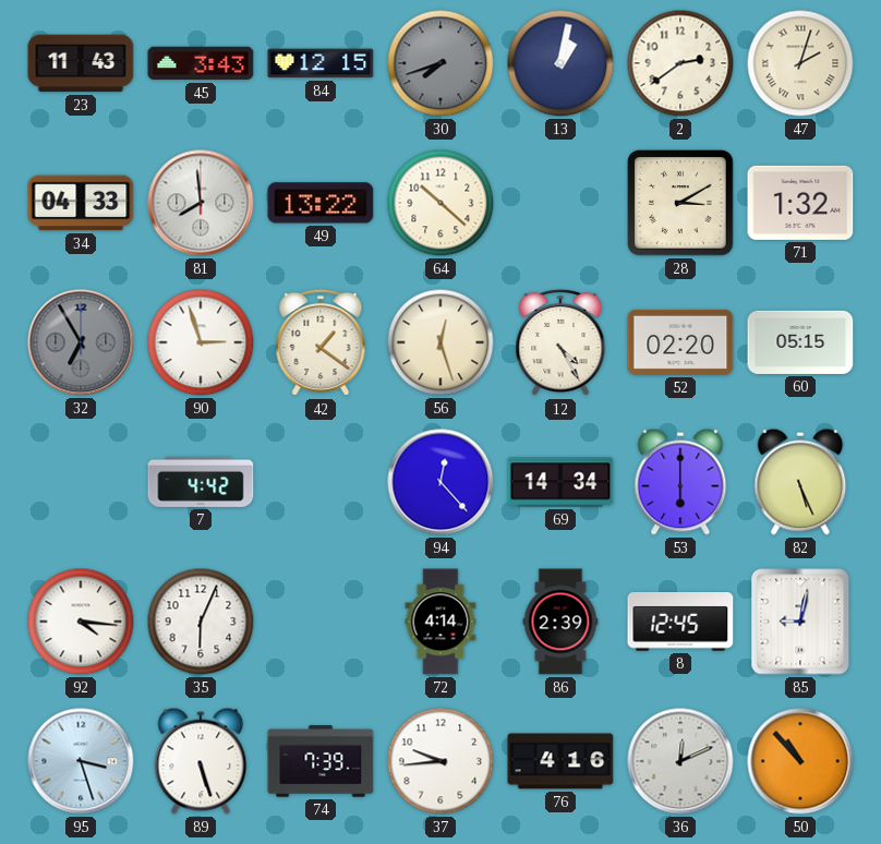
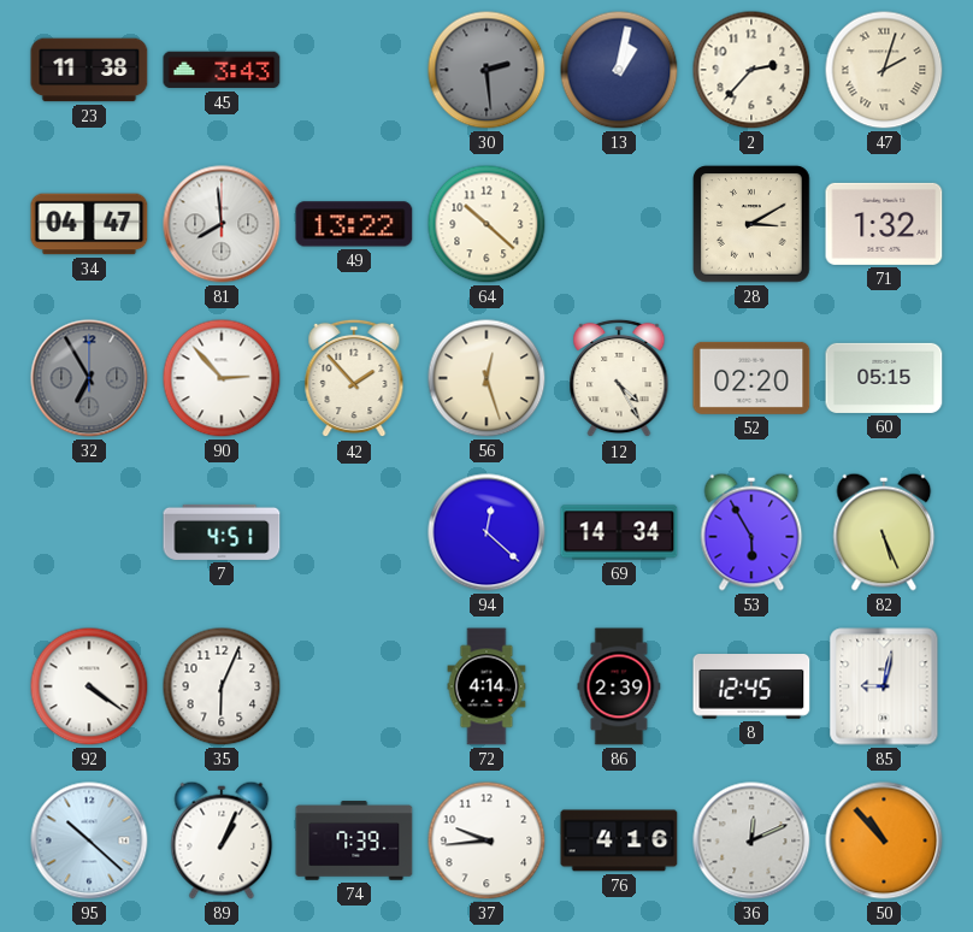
23: 11:43 -> 11:38 (89, 70)
84: 12:15 -> none (321, 63)
30: 7:42 -> 2:29 (486, 70)
2: 2:39 -> 2:37 (751, 70)
34: 04:33 -> 04:47 (89, 224)
90: 2:57 -> 2:53 (222, 378)
42: 1:21 -> 1:53 (354, 378)
7: 4:42 -> 4:51 (222, 532)
94: 12:23 -> 12:22 (486, 532)
53: 6:00 -> 5:55 (751, 532)
92: 4:16 -> 4:21 (89, 686)
95: 3:27 -> 10:22 (89, 840)
89: 5:27 -> 1:04 (222, 840)
